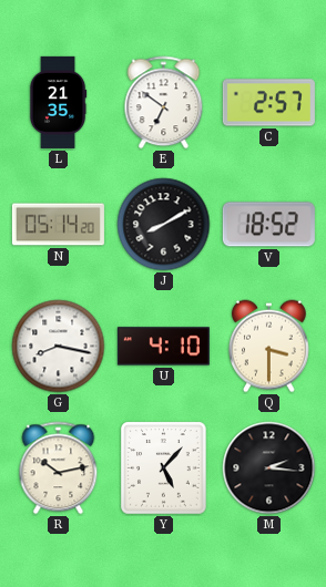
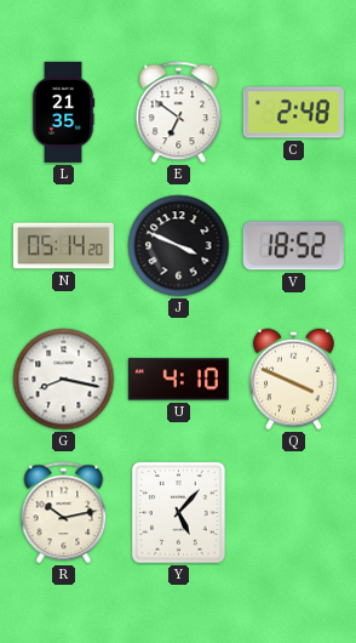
C: 2:57 -> 2:48 (293, 113)
J: 8:10 -> 3:49 (179, 246)
Q: 3:30 -> 3:49 (294, 380)
M: 2:16 -> none (269, 468)
